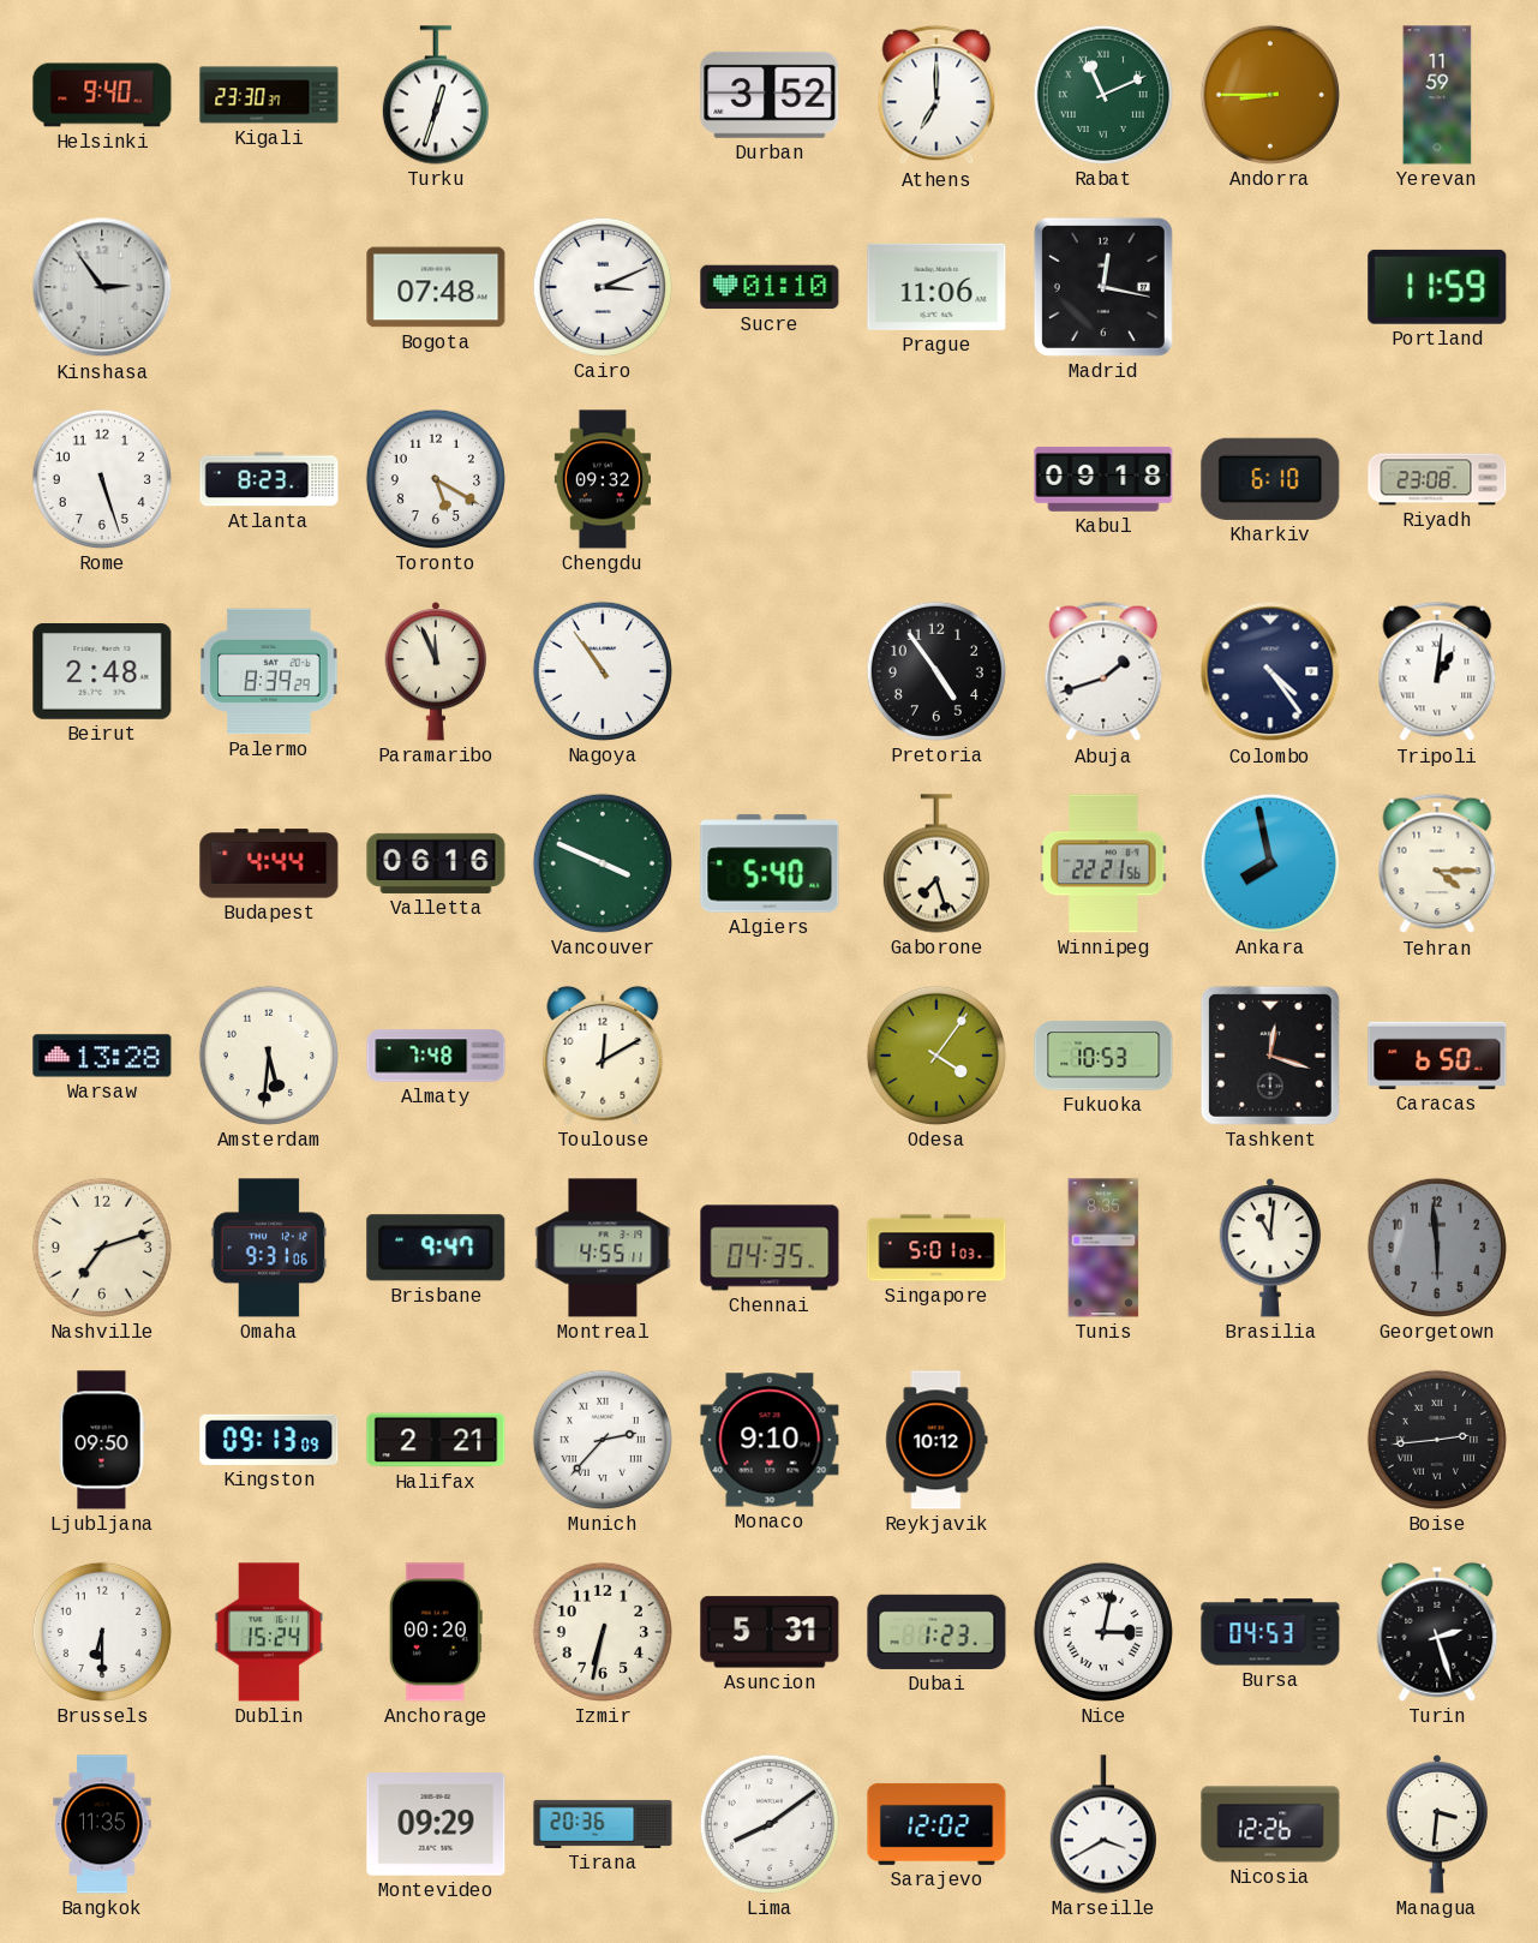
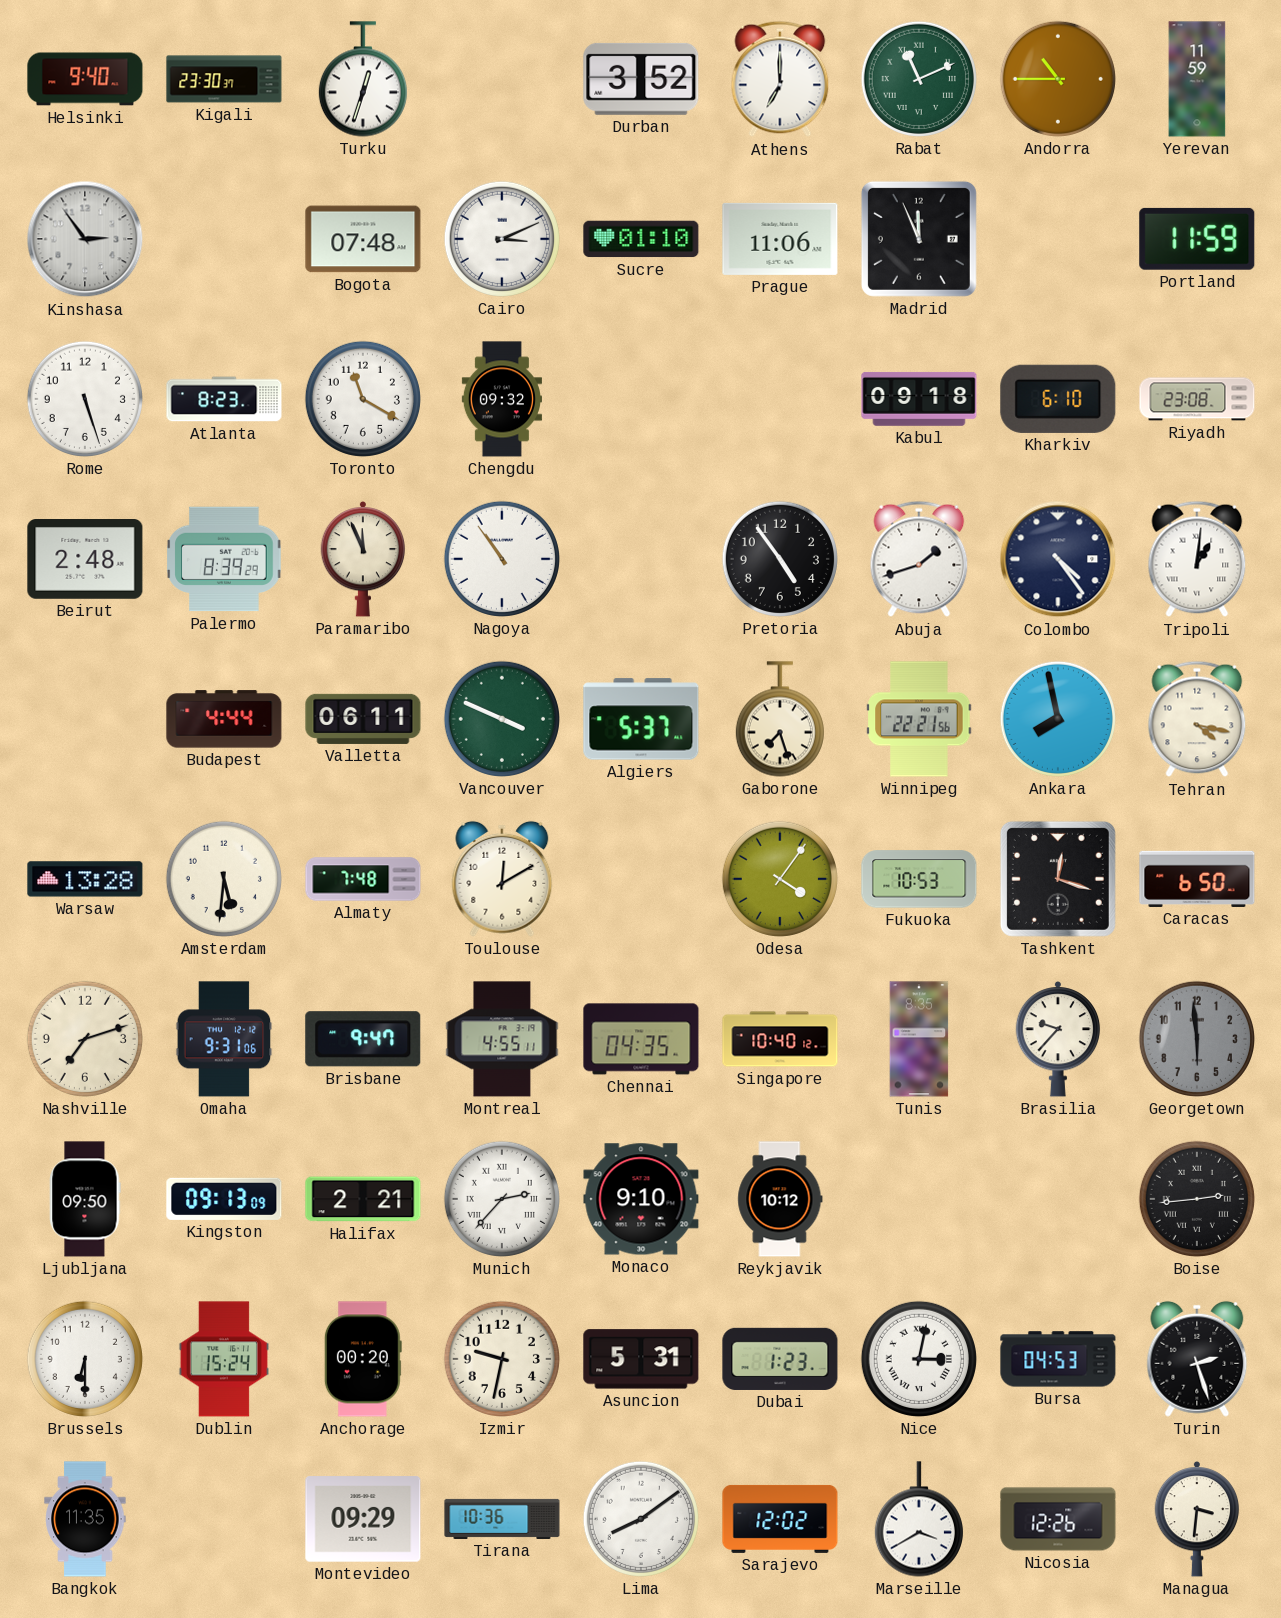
Andorra: 8:45 -> 10:45 (1058, 79)
Madrid: 12:17 -> 11:56 (919, 239)
Toronto: 5:20 -> 11:20 (363, 399)
Valletta: 06:16 -> 06:11 (363, 719)
Algiers: 5:40 -> 5:37 (641, 719)
Tehran: 4:15 -> 4:17 (1197, 719)
Singapore: 5:01 -> 10:40 (780, 1039)
Brasilia: 11:01 -> 9:37 (1058, 1040)
Izmir: 6:32 -> 9:32 (502, 1359)
Tirana: 20:36 -> 10:36 (502, 1519)
